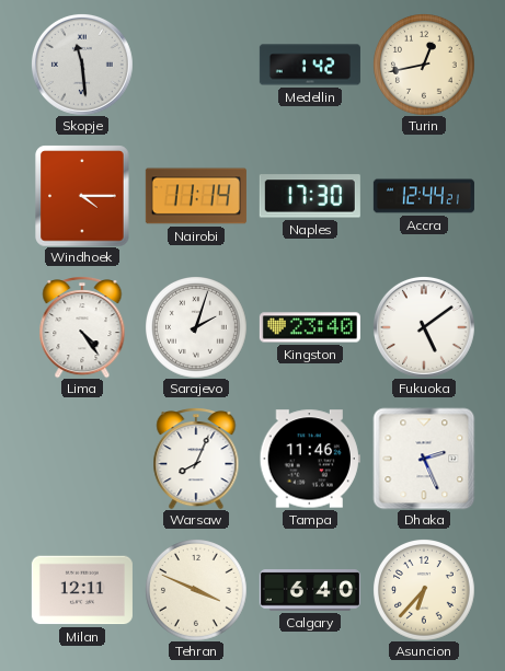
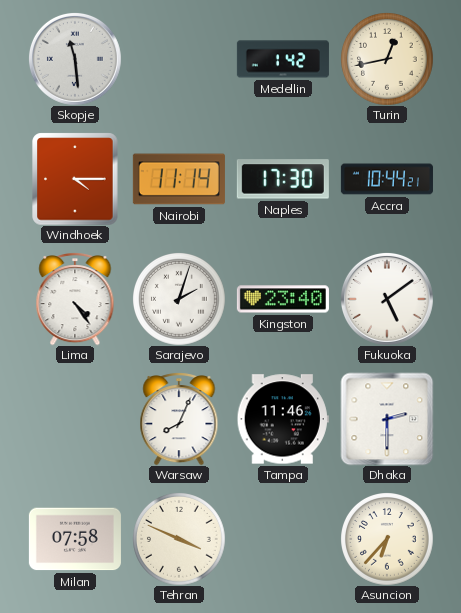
Accra: 12:44 -> 10:44 (387, 179)
Dhaka: 2:26 -> 2:30 (387, 419)
Milan: 12:11 -> 07:58 (75, 539)
Calgary: 6:40 -> none (310, 590)
